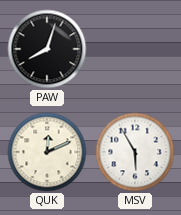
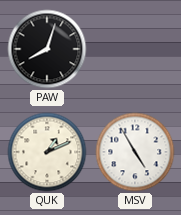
QUK: 12:11 -> 1:11 (47, 152)
MSV: 5:55 -> 4:55 (135, 152)
